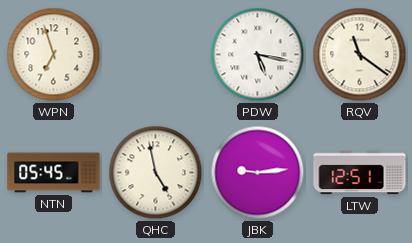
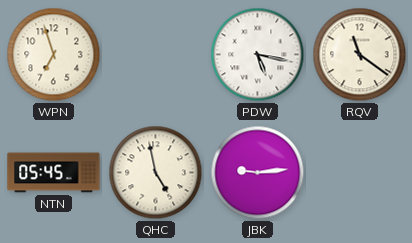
LTW: 12:51 -> none (360, 173)
